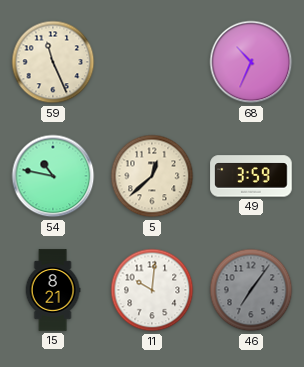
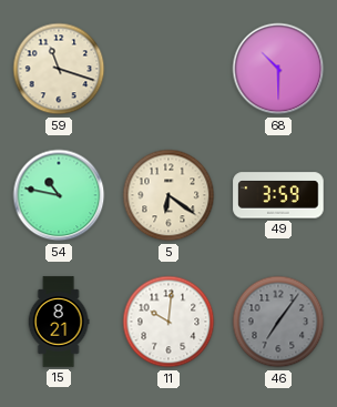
59: 11:26 -> 11:18 (59, 69)
68: 10:34 -> 10:30 (278, 69)
5: 12:38 -> 6:21 (168, 195)
